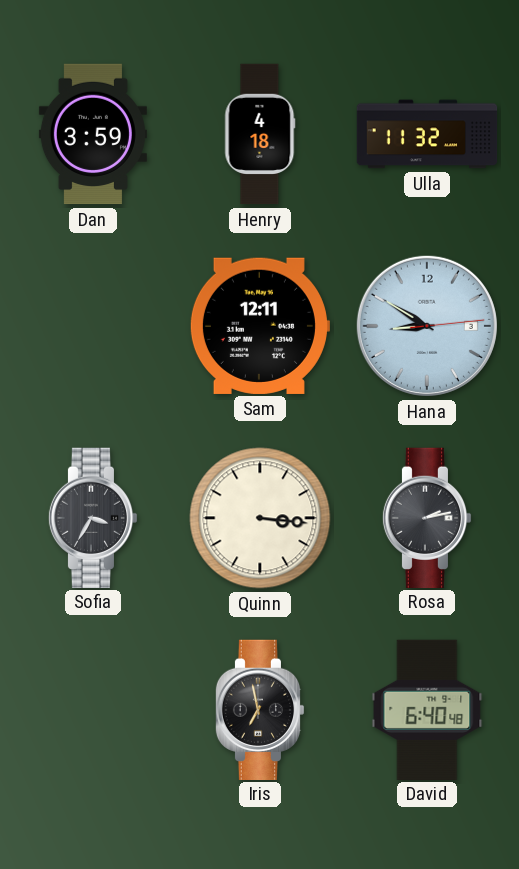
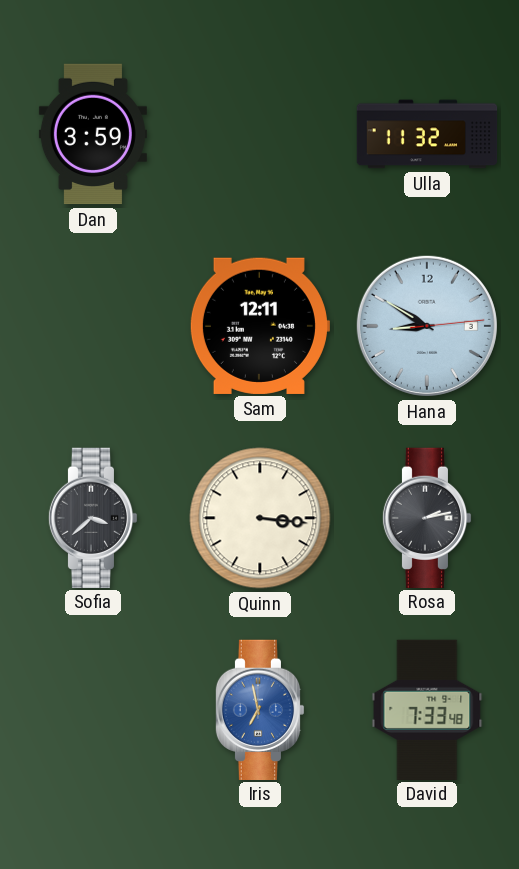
Henry: 4:18 -> none (260, 134)
Sofia: 3:35 -> 3:38 (93, 517)
Iris dial: black -> blue (260, 709)
David: 6:40 -> 7:33 (427, 709)
